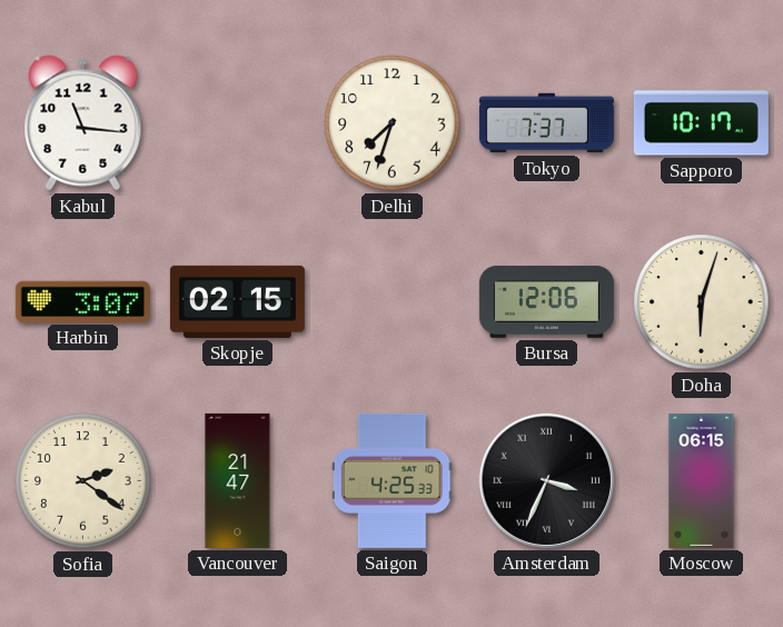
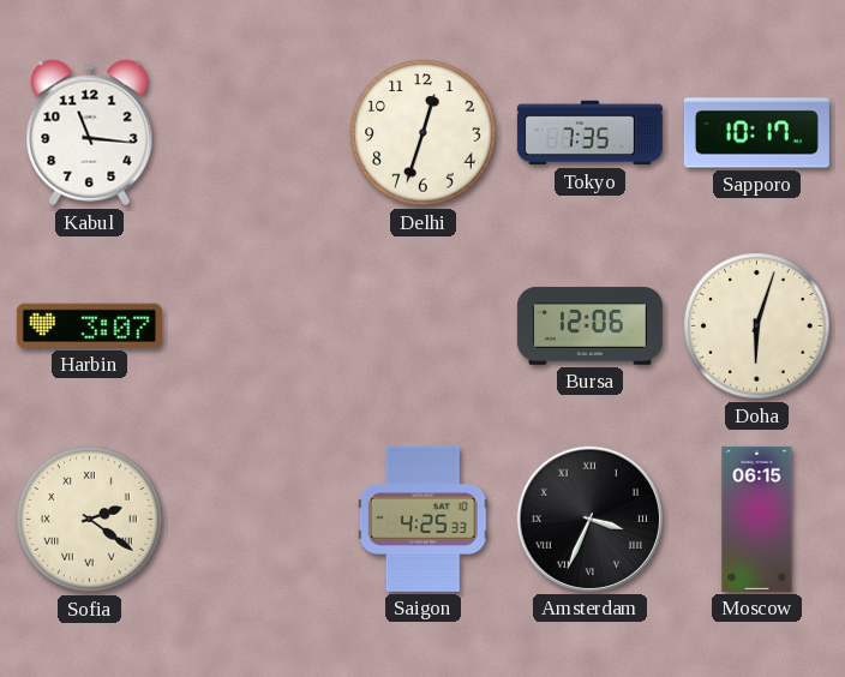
Delhi: 7:33 -> 12:33 (424, 133)
Tokyo: 7:37 -> 7:35 (589, 133)
Skopje: 02:15 -> none (237, 301)
Sofia numerals: Arabic -> Roman (90, 520)
Vancouver: 21:47 -> none (238, 480)
